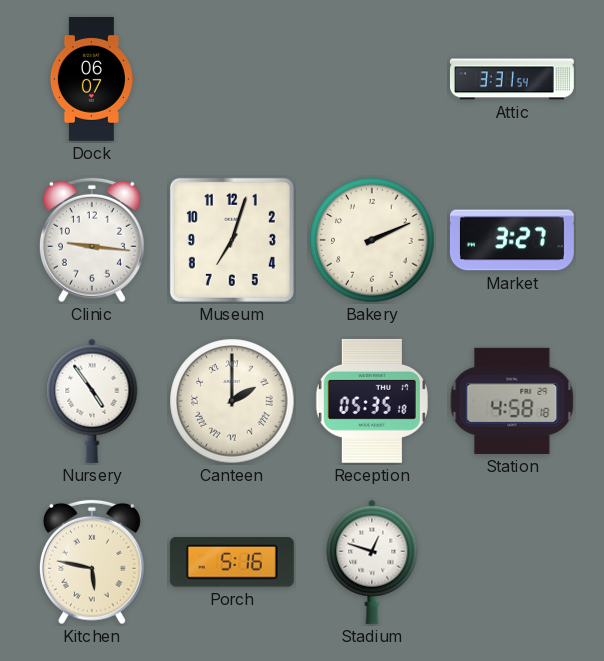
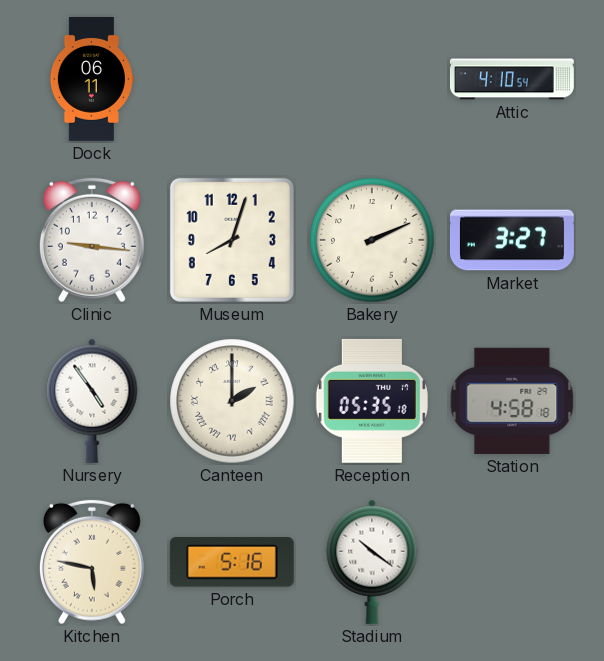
Dock: 06:07 -> 06:11 (92, 79)
Attic: 3:31 -> 4:10 (512, 79)
Museum: 7:03 -> 8:03 (232, 240)
Stadium: 12:48 -> 10:21 (372, 562)
